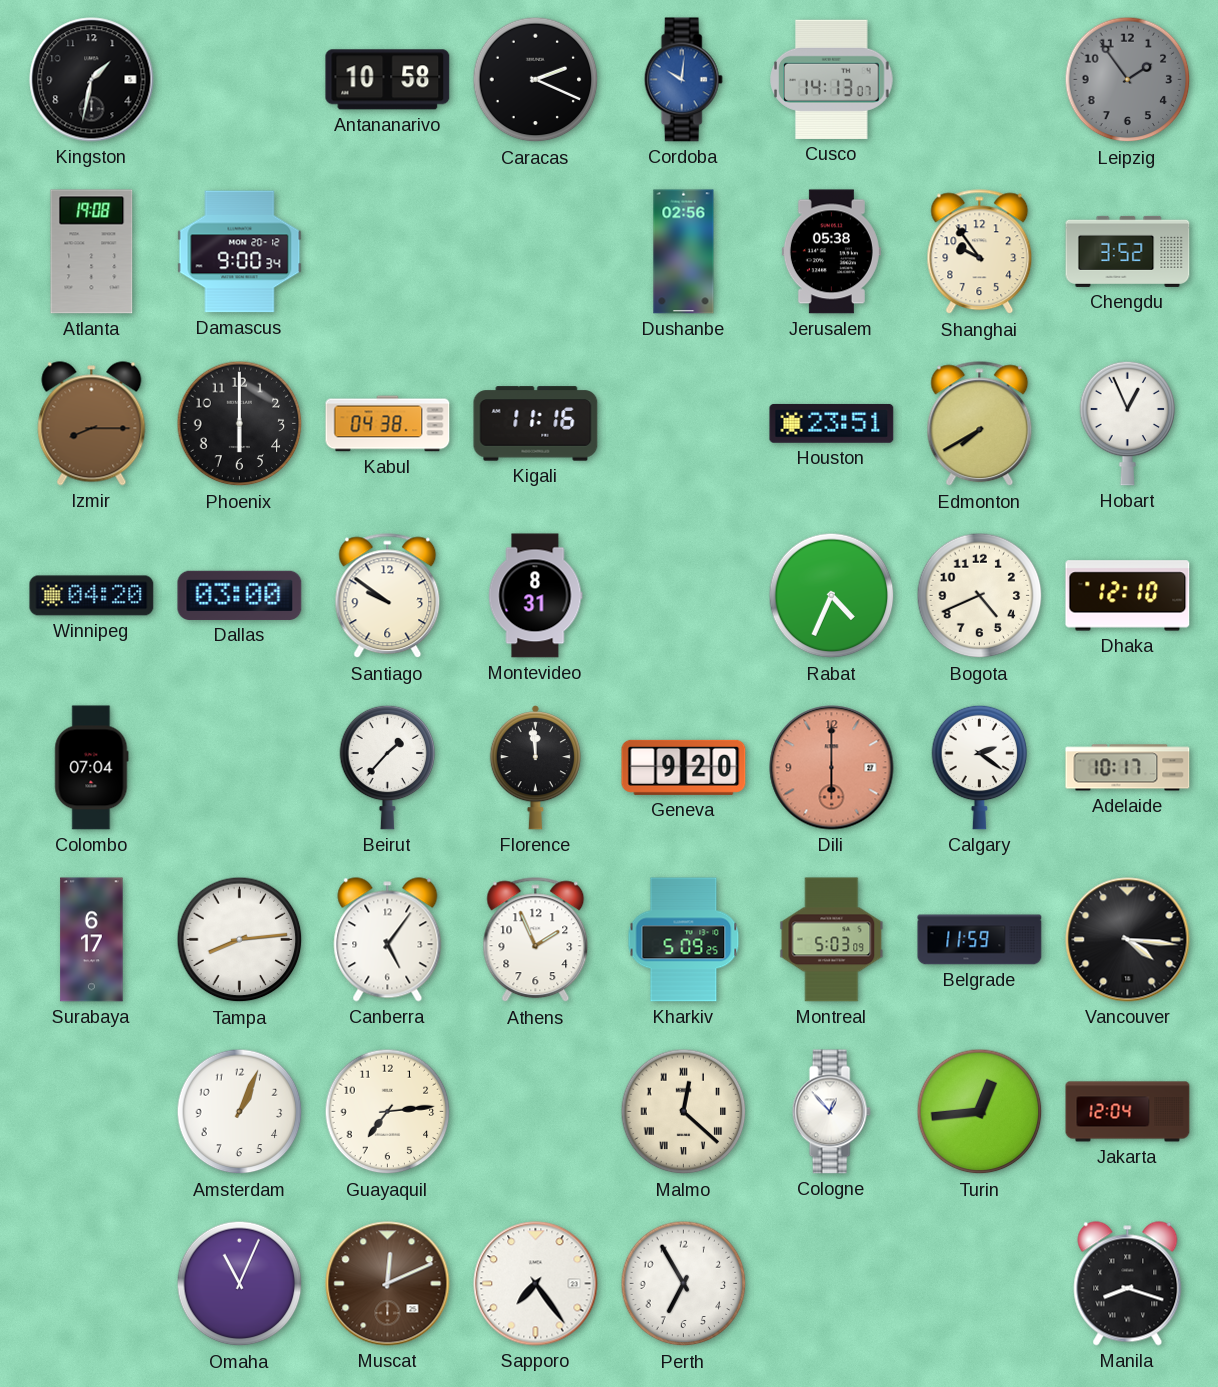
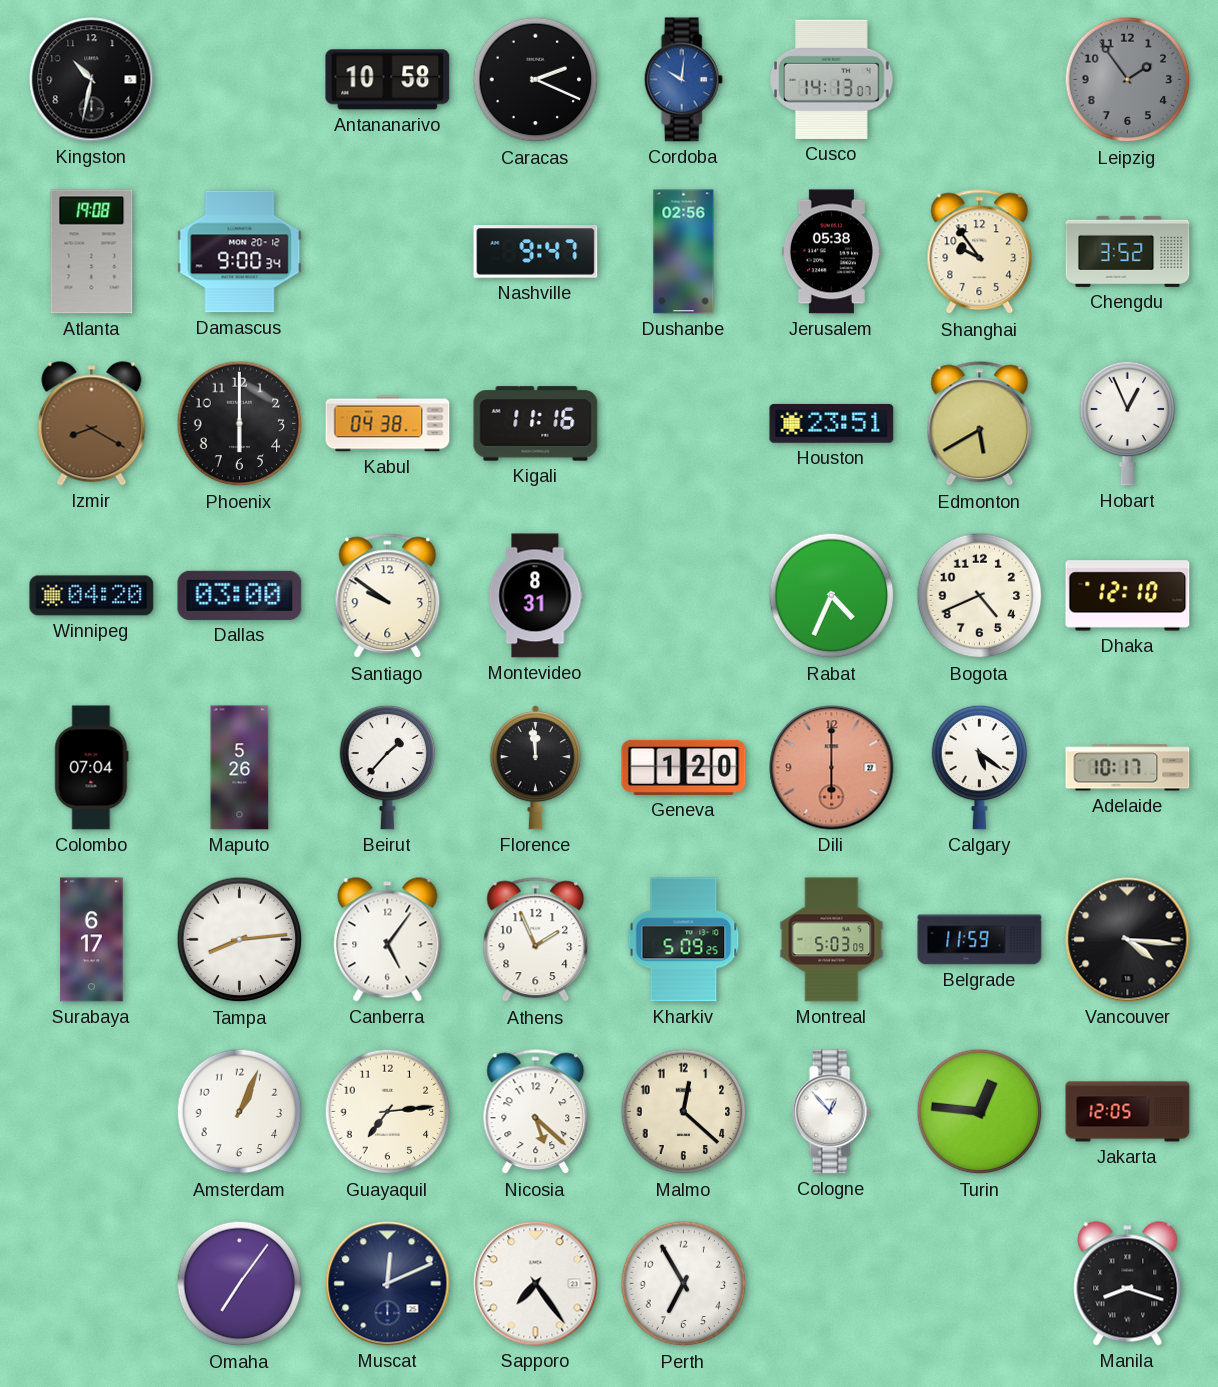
Kingston: 1:32 -> 10:32 (92, 80)
Nashville: none -> 9:47 (536, 252)
Izmir: 8:15 -> 8:20 (92, 424)
Edmonton: 7:40 -> 5:40 (980, 424)
Maputo: none -> 5:26 (240, 768)
Geneva: 9:20 -> 1:20 (684, 767)
Calgary: 2:21 -> 5:21 (980, 767)
Nicosia: none -> 5:22 (536, 1112)
Malmo numerals: Roman -> Arabic (684, 1112)
Turin: 12:44 -> 12:46 (980, 1112)
Jakarta: 12:04 -> 12:05 (1128, 1112)
Omaha: 11:04 -> 7:06 (240, 1284)
Muscat dial: brown -> navy (388, 1284)
